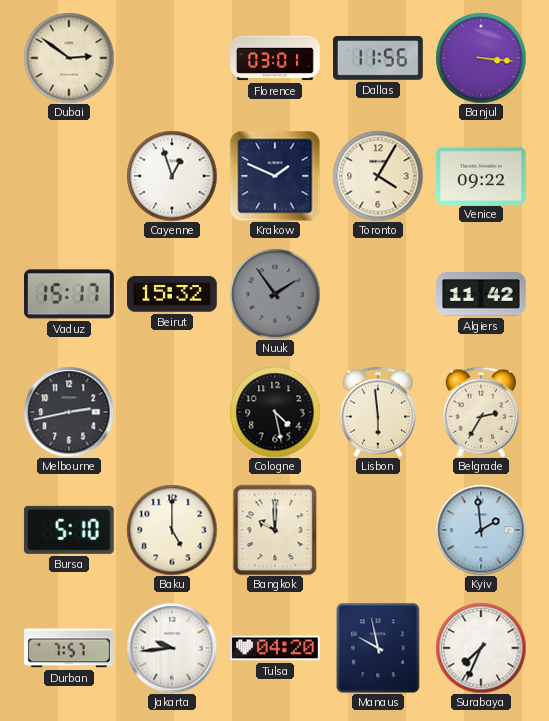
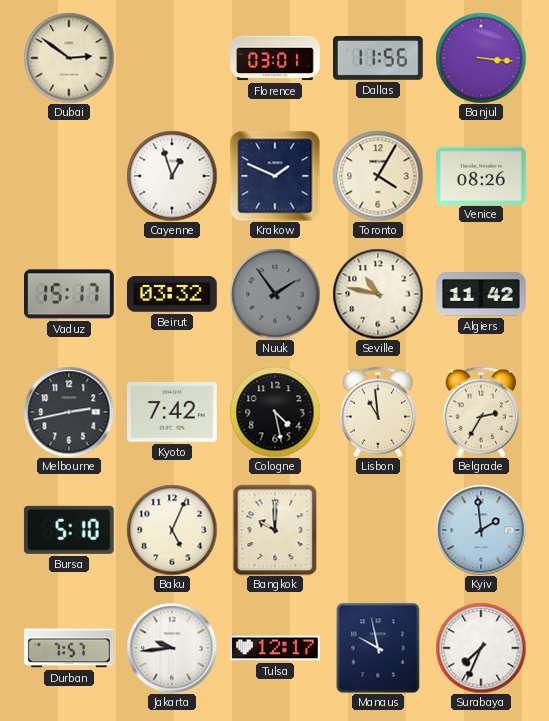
Venice: 09:22 -> 08:26 (482, 175)
Beirut: 15:32 -> 03:32 (173, 294)
Seville: none -> 10:47 (378, 294)
Kyoto: none -> 7:42 (173, 413)
Lisbon: 5:59 -> 10:59 (377, 412)
Baku: 5:00 -> 5:04 (172, 530)
Tulsa: 04:20 -> 12:17 (275, 648)
